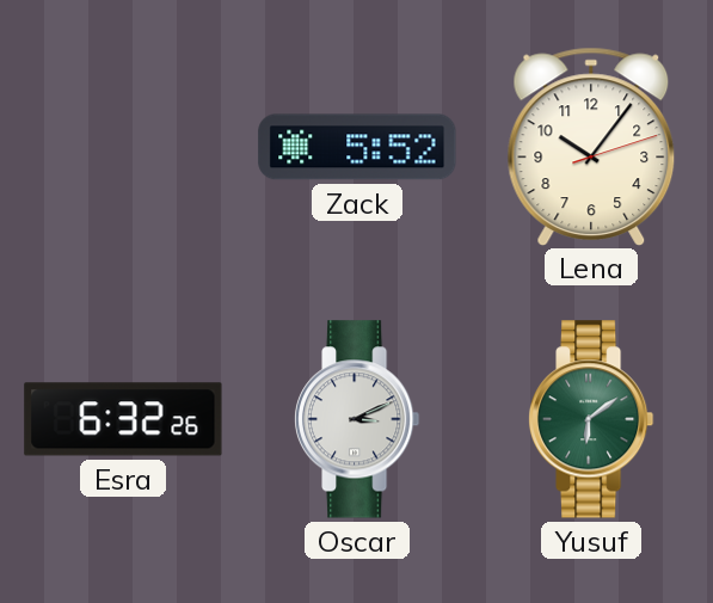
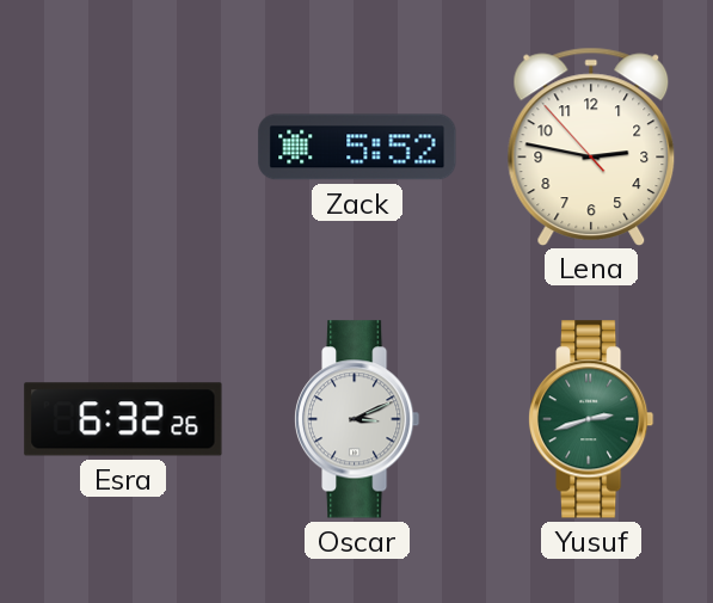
Lena: 10:06 -> 2:46 (591, 146)
Yusuf: 6:09 -> 2:42 (591, 419)
